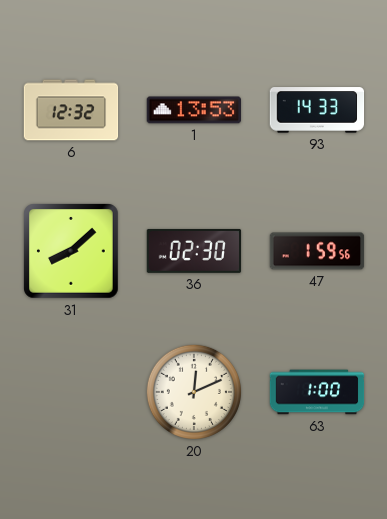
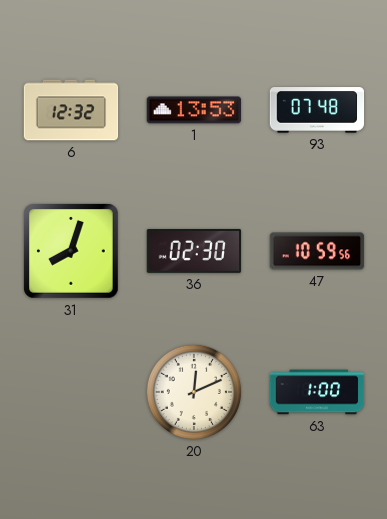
93: 14:33 -> 07:48 (317, 110)
31: 8:08 -> 8:03 (72, 252)
47: 1:59 -> 10:59 (317, 251)
